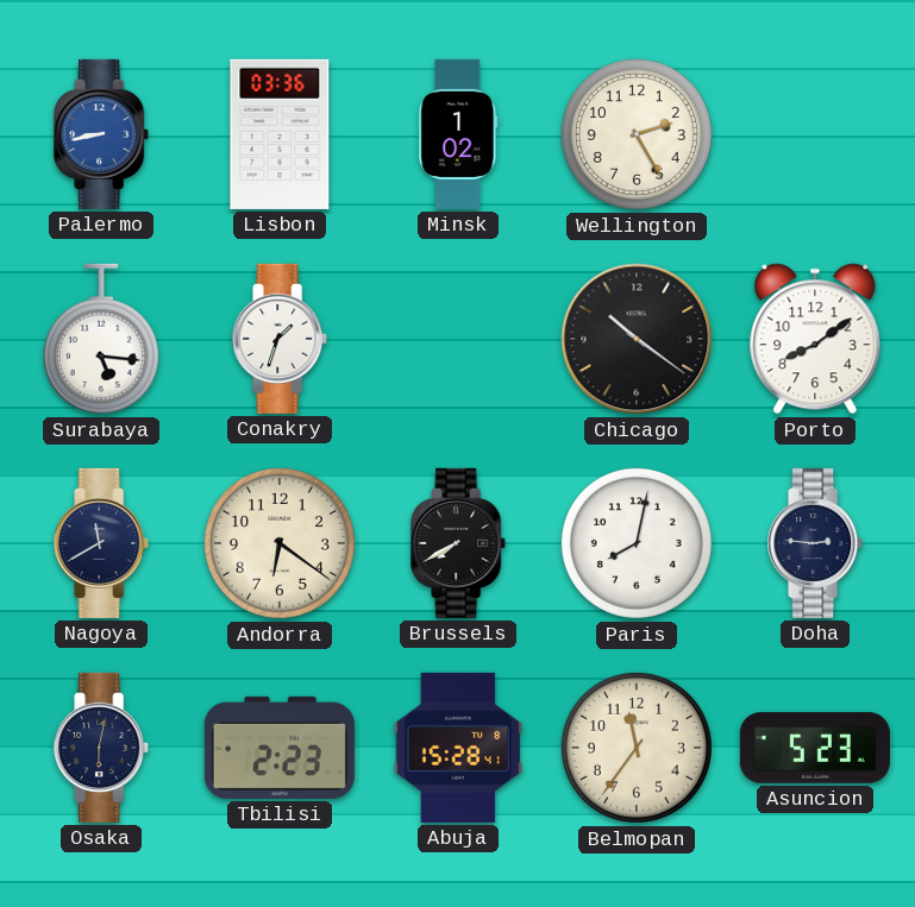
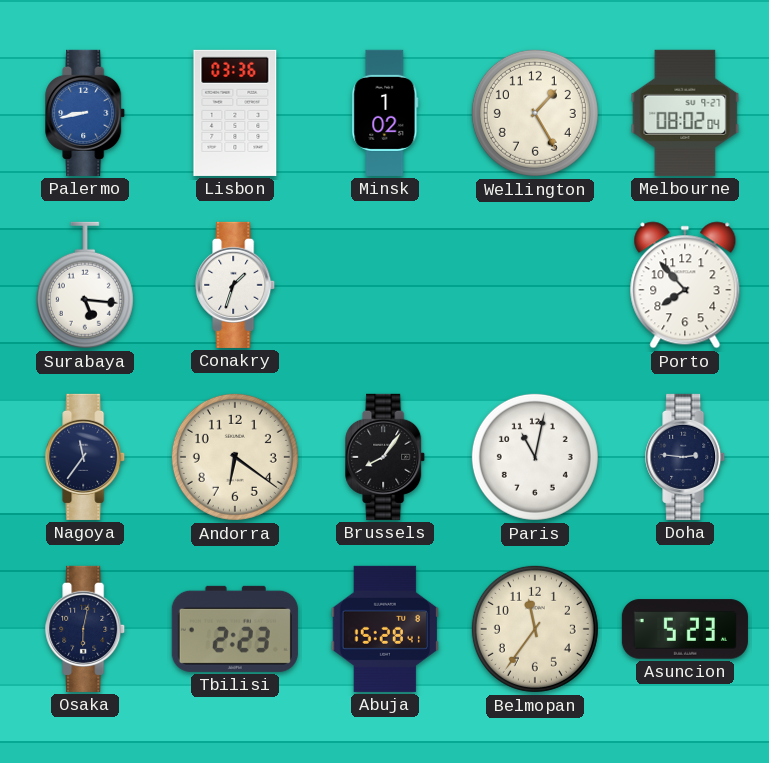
Wellington: 2:25 -> 1:25 (535, 113)
Melbourne: none -> 08:02 (685, 113)
Chicago: 10:21 -> none (637, 339)
Porto: 8:09 -> 7:53 (685, 285)
Nagoya: 11:40 -> 11:36 (86, 457)
Brussels: 7:40 -> 8:06 (386, 457)
Paris: 8:02 -> 11:02 (535, 457)
